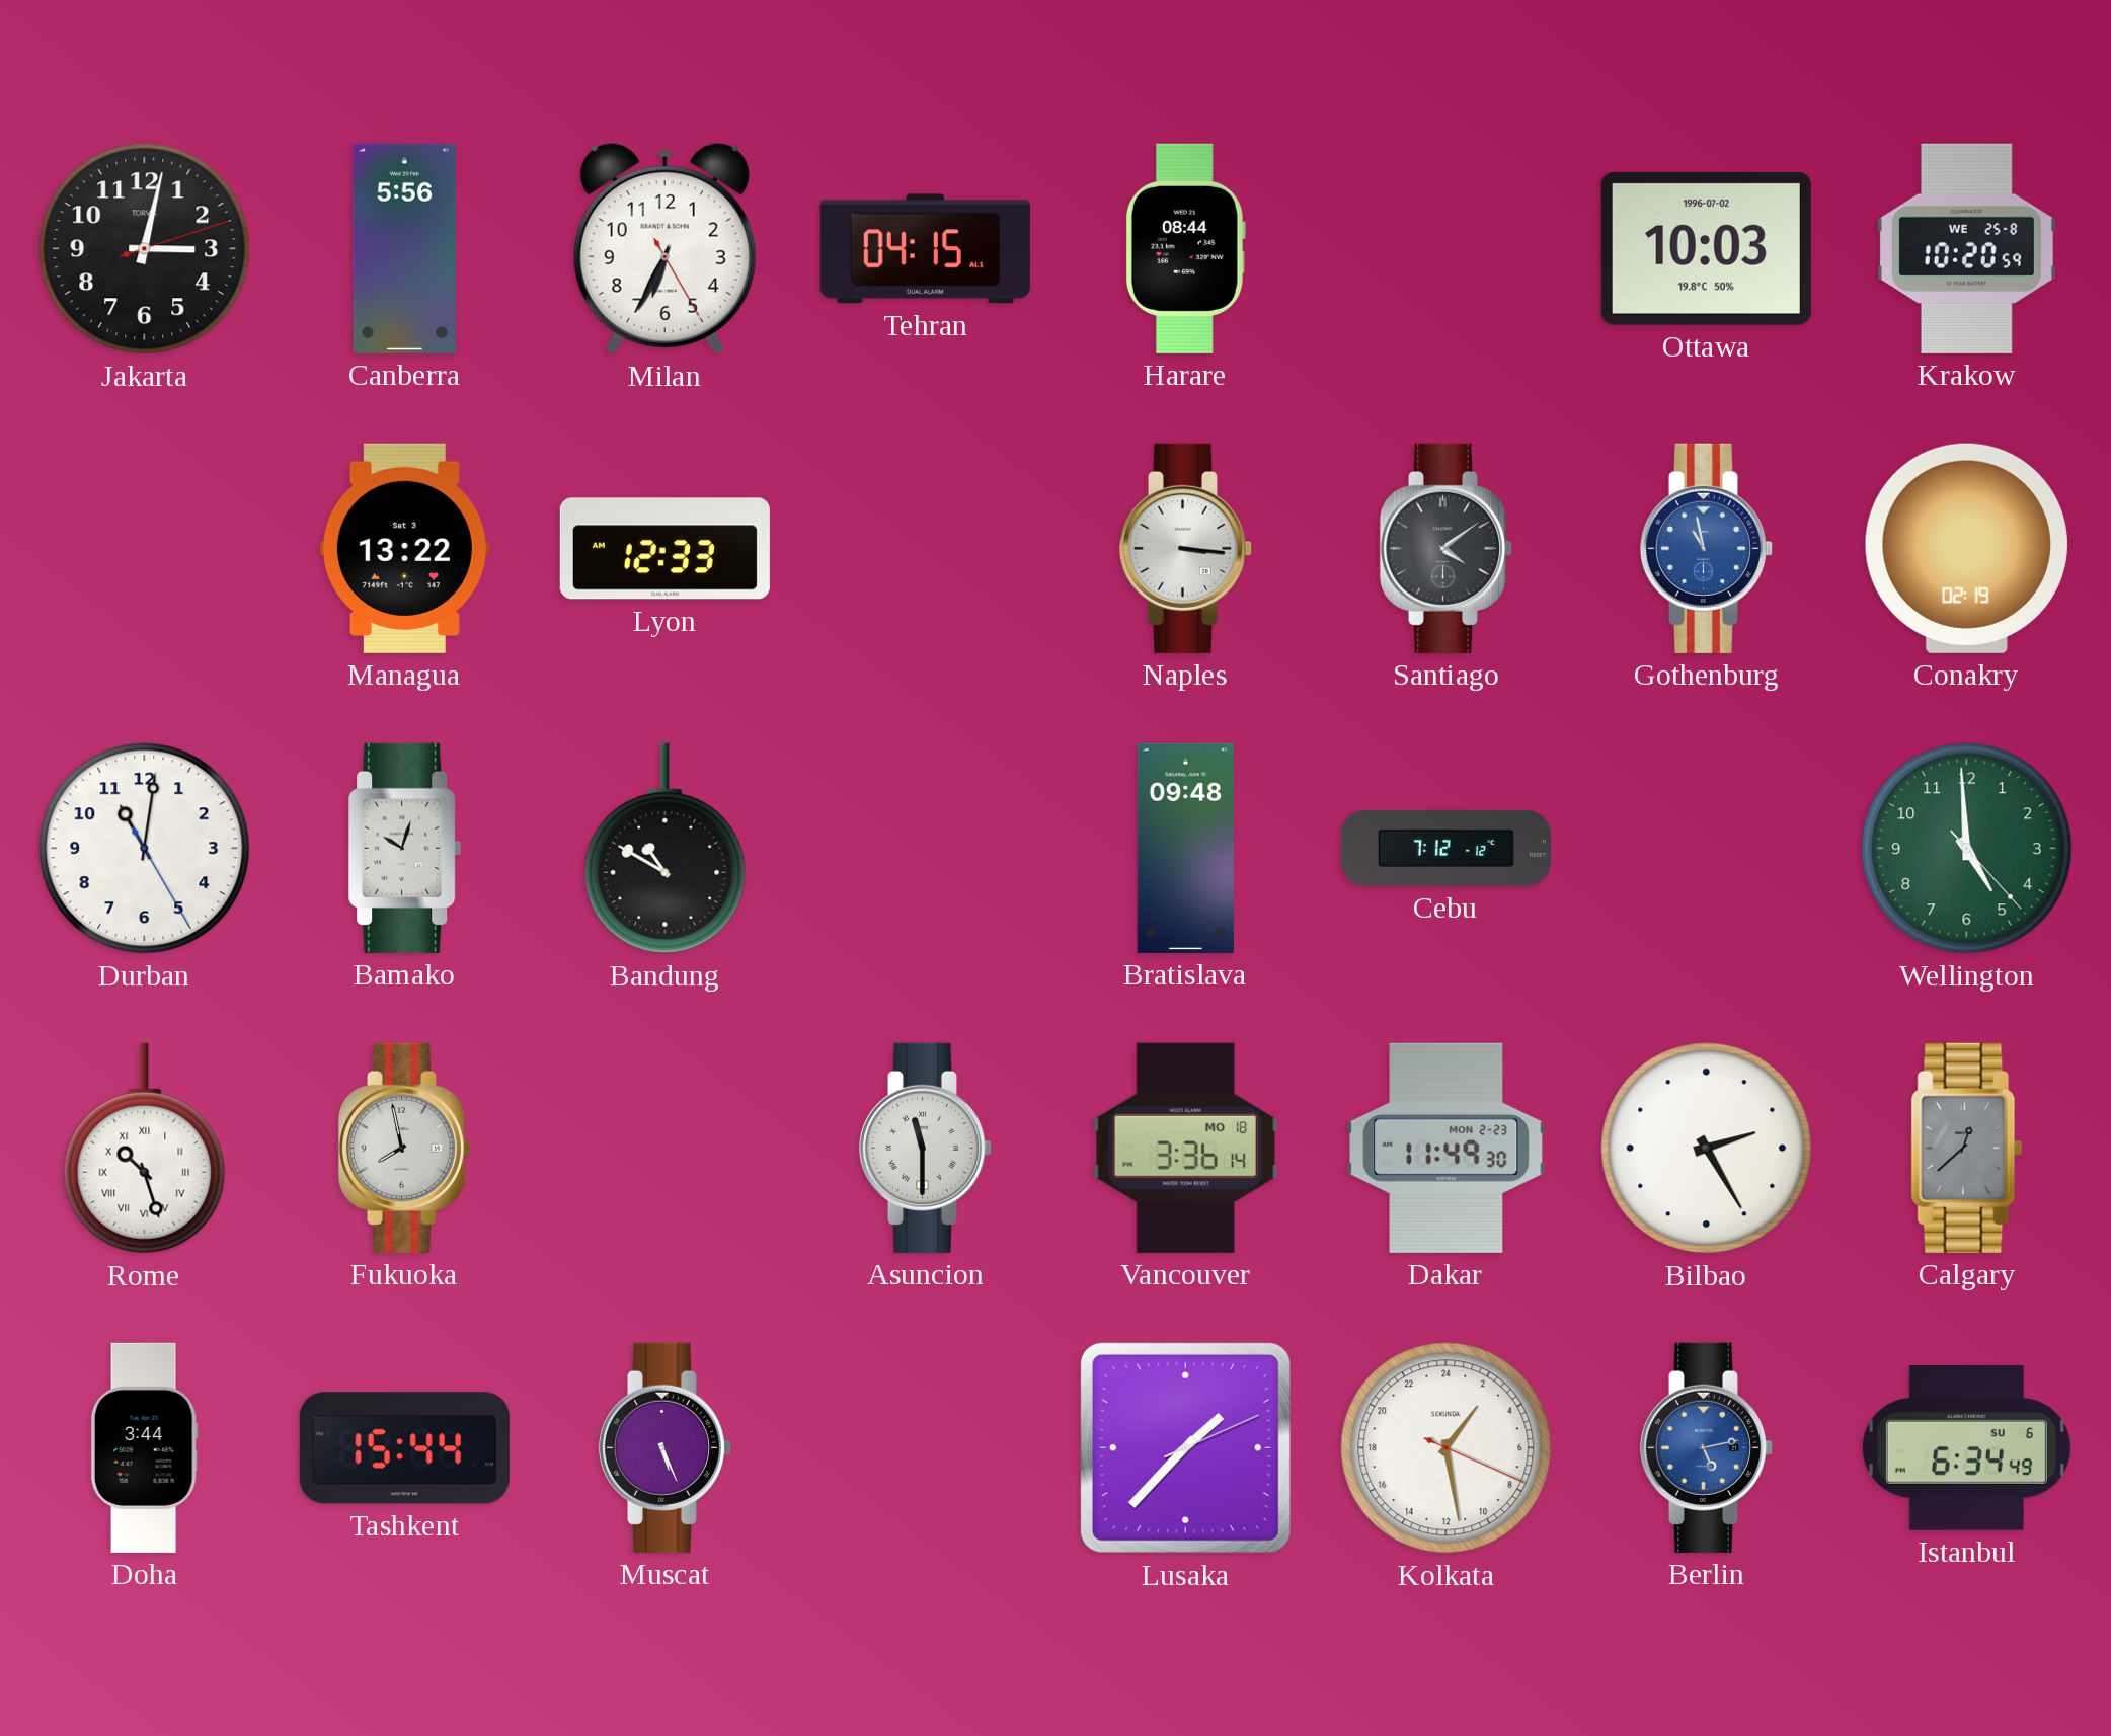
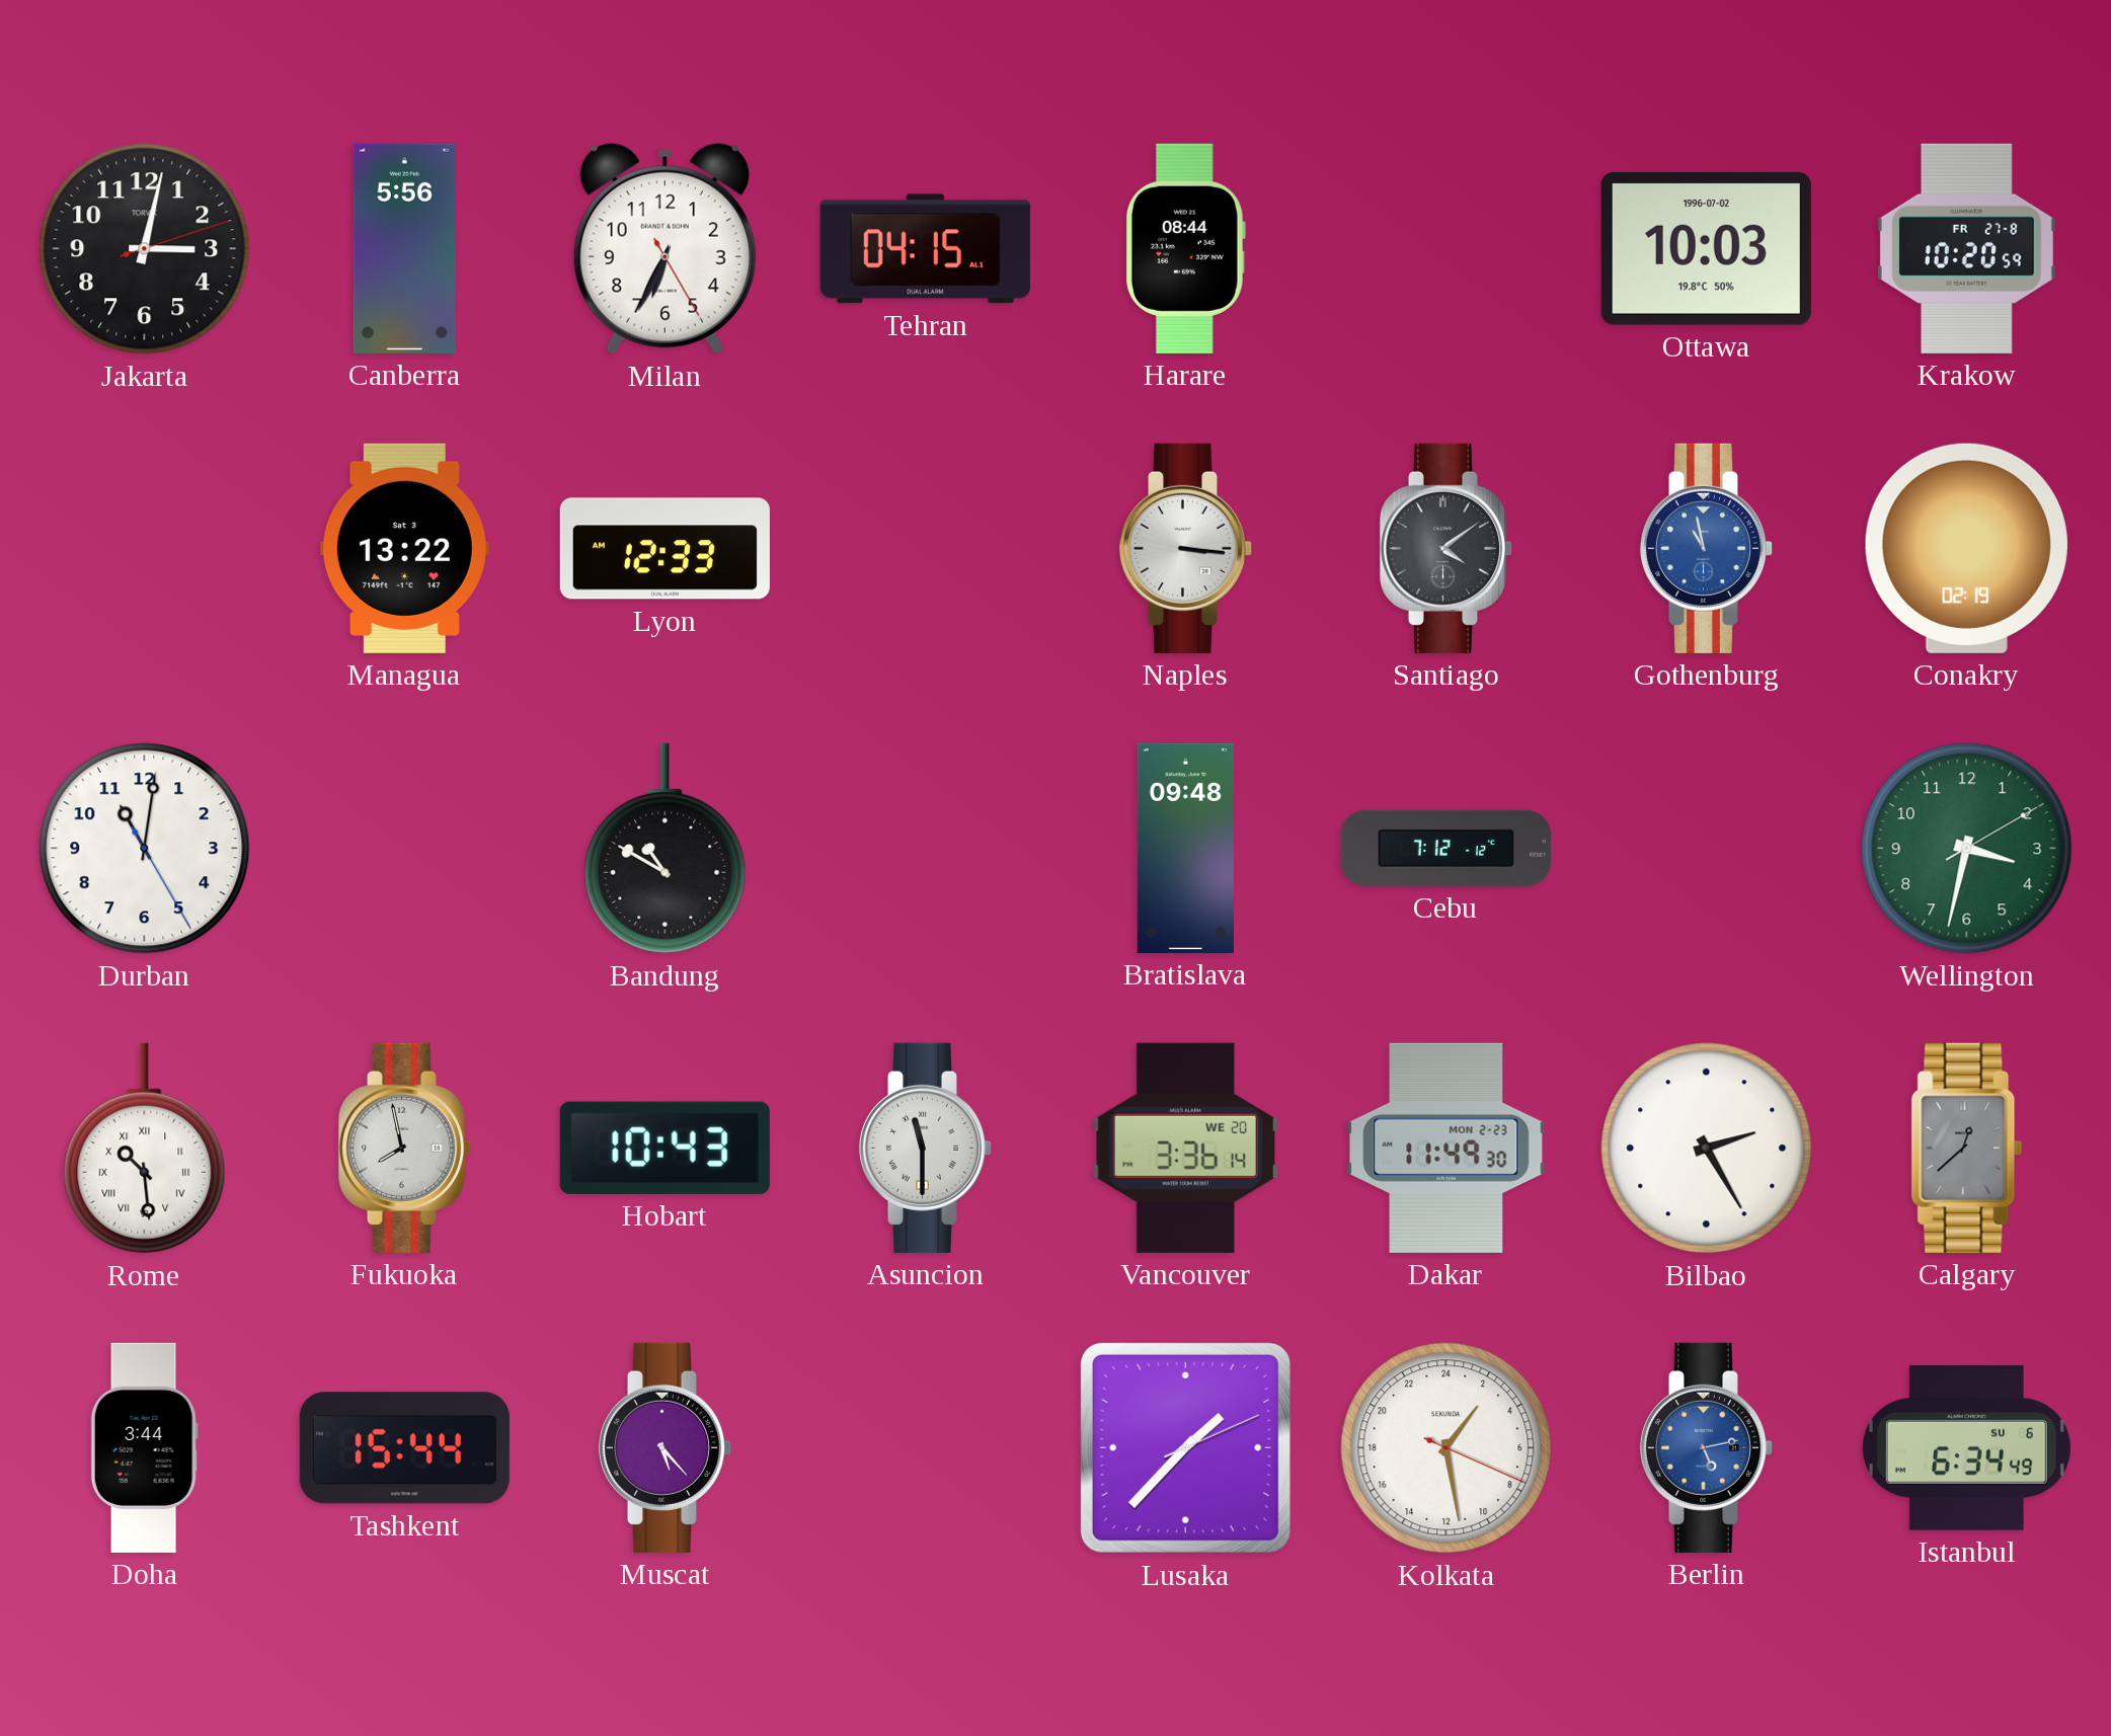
Krakow date: WE 25-8 -> FR 27-8 (1966, 248)
Bamako: 10:03 -> none (405, 848)
Wellington: 4:59 -> 3:32 (1967, 849)
Rome: 10:27 -> 10:29 (145, 1149)
Hobart: none -> 10:43 (664, 1148)
Vancouver date: MO 18 -> WE 20 (1185, 1148)
Muscat: 5:26 -> 5:23 (664, 1447)
